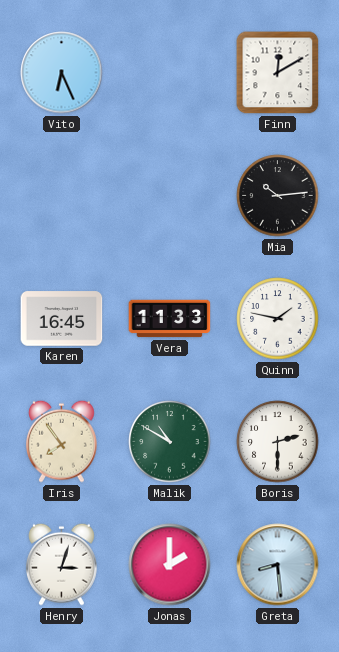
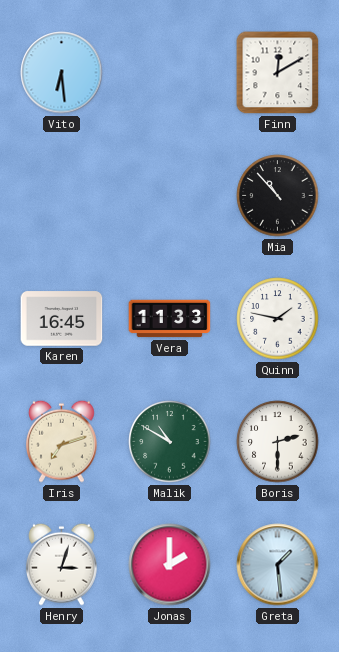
Vito: 6:26 -> 6:29 (62, 73)
Mia: 10:14 -> 10:53 (278, 196)
Iris: 7:54 -> 7:12 (62, 441)
Greta: 8:29 -> 1:29 (278, 565)
